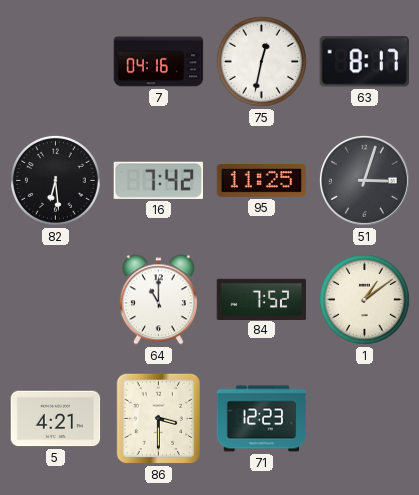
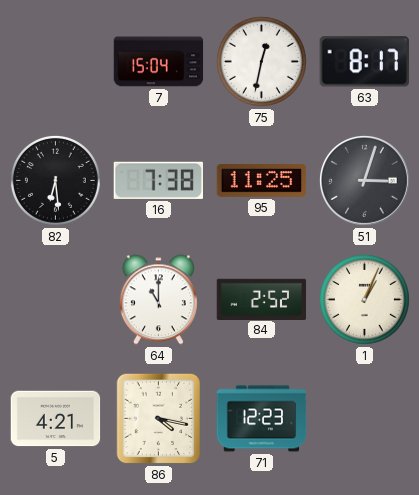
7: 04:16 -> 15:04 (159, 62)
16: 7:42 -> 7:38 (158, 180)
84: 7:52 -> 2:52 (262, 299)
1: 1:09 -> 1:04 (364, 299)
86: 3:30 -> 4:17 (159, 419)
